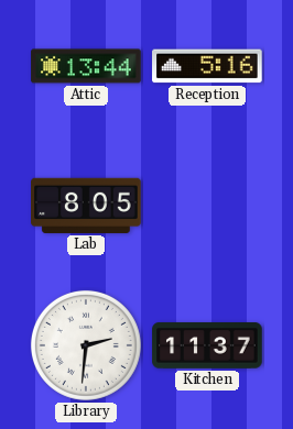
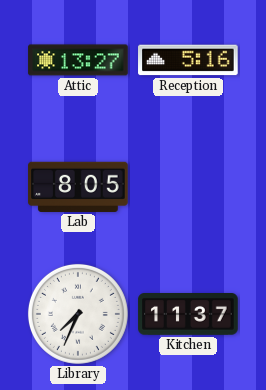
Attic: 13:44 -> 13:27 (78, 60)
Library: 2:31 -> 7:34 (78, 314)
